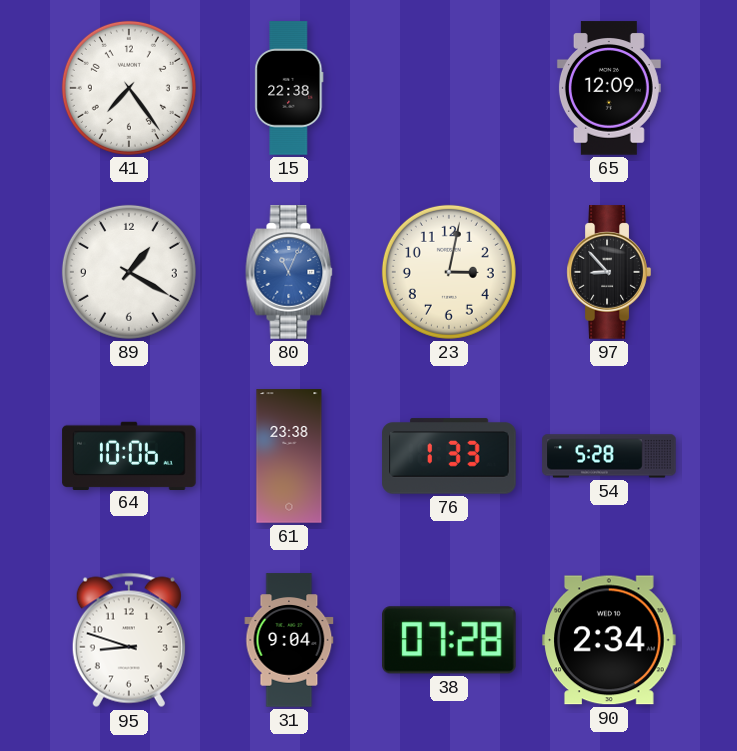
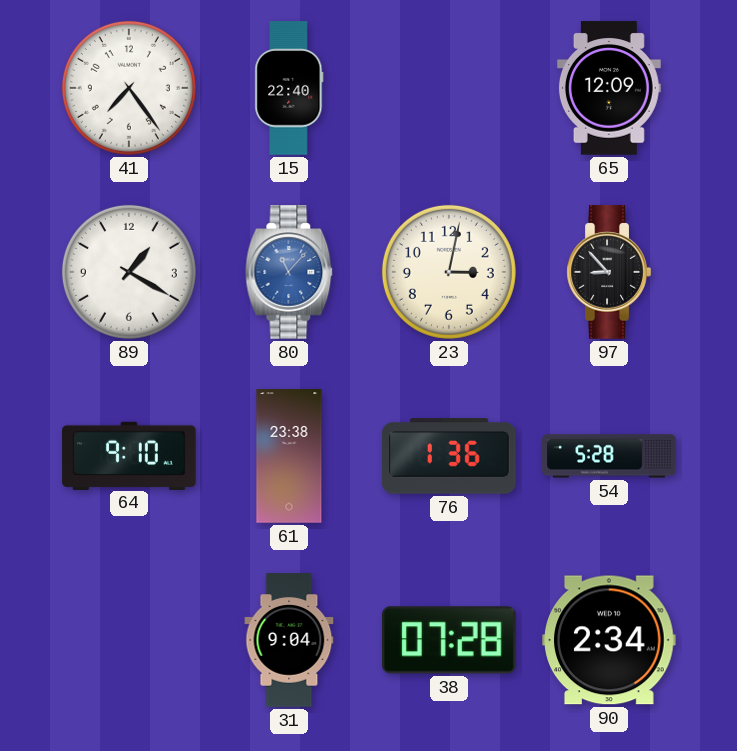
15: 22:38 -> 22:40 (289, 88)
80: 11:04 -> 11:07 (289, 272)
64: 10:06 -> 9:10 (129, 455)
76: 1:33 -> 1:36 (449, 456)
95: 8:48 -> none (129, 640)
